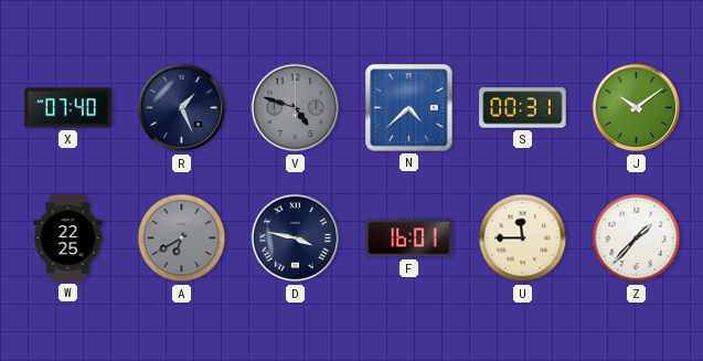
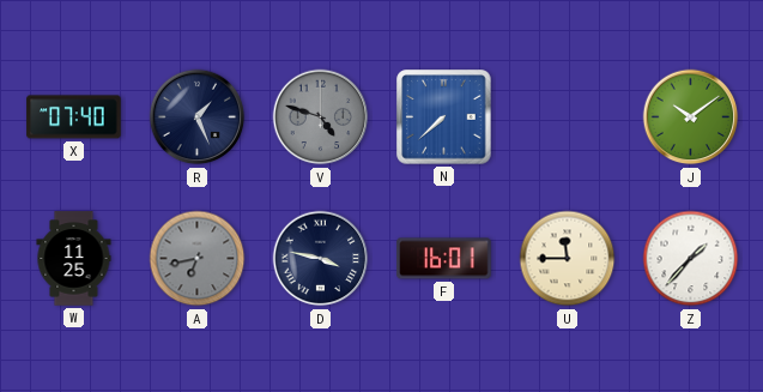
N: 4:38 -> 7:38 (444, 117)
S: 00:31 -> none (523, 108)
W: 22:25 -> 11:25 (74, 259)
A: 6:40 -> 6:43 (198, 259)
